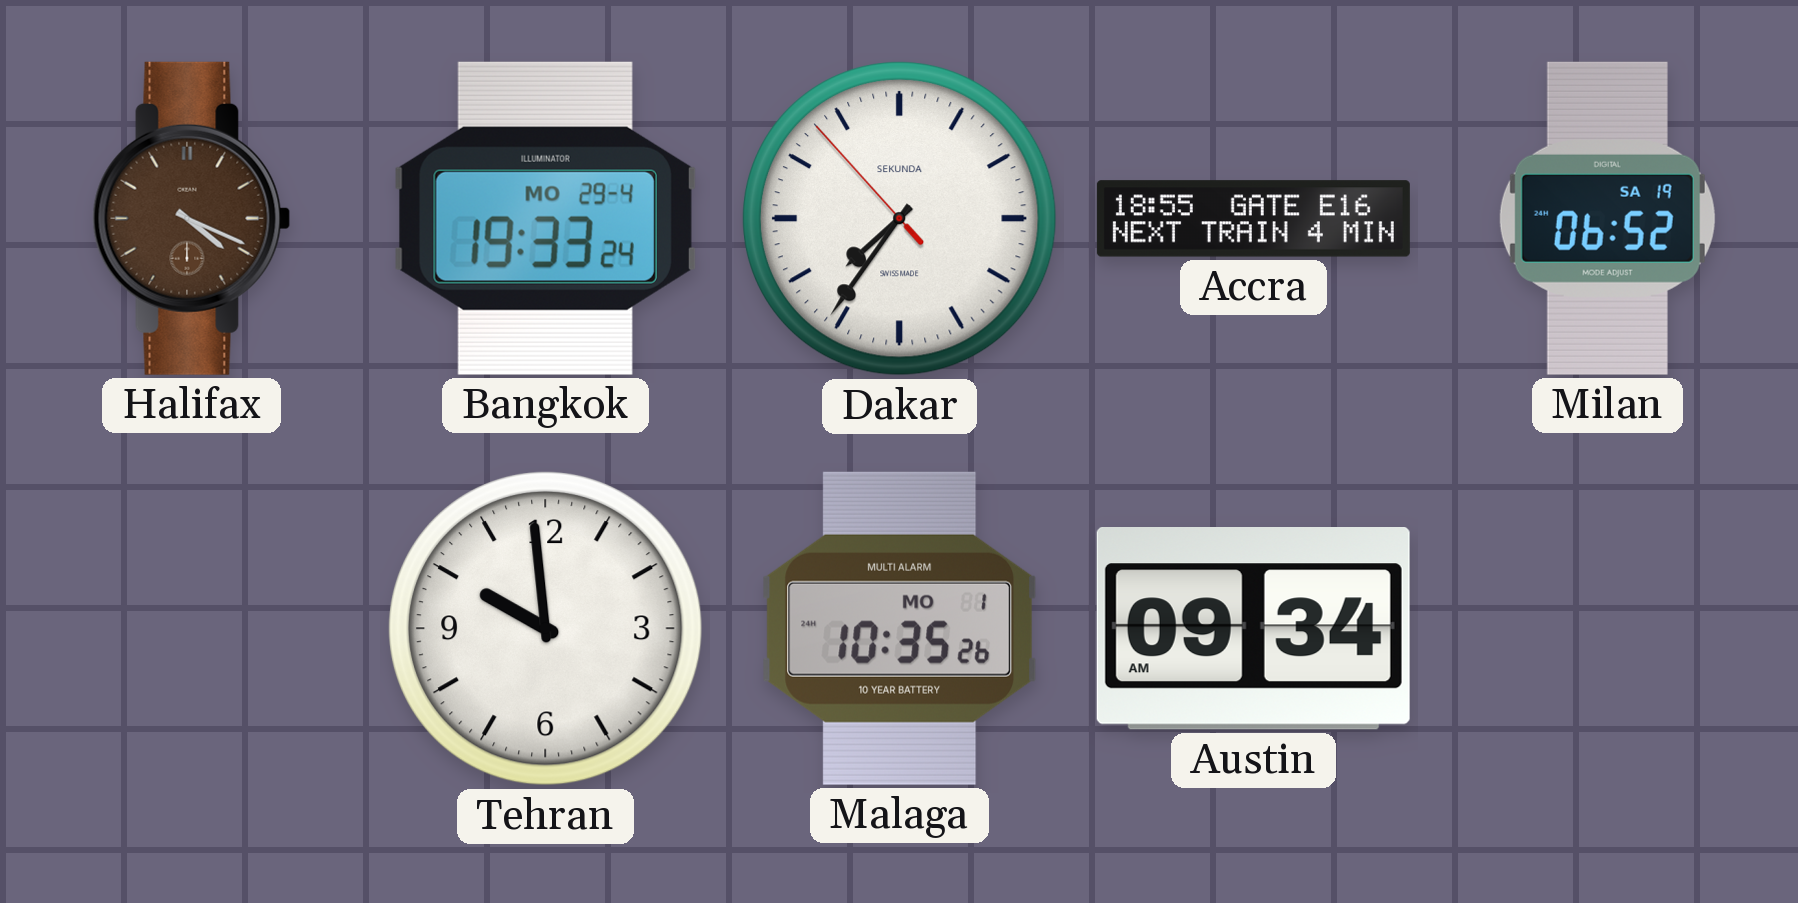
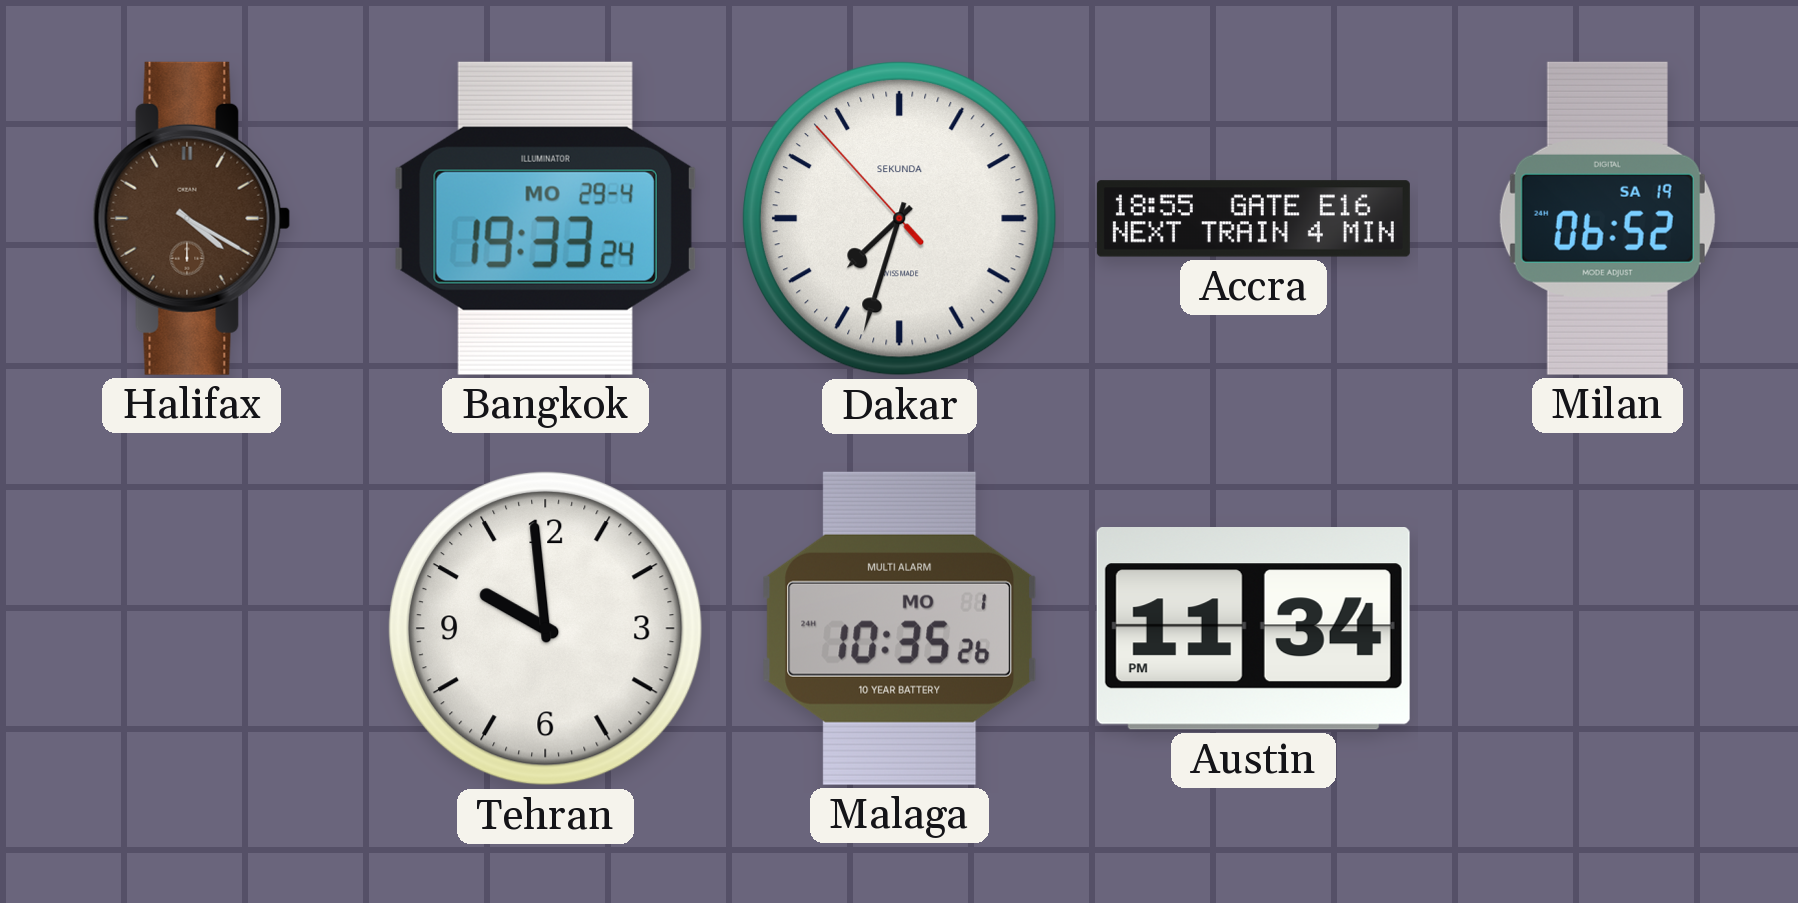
Halifax: 4:19 -> 4:20 (192, 218)
Dakar: 7:35 -> 7:32 (899, 218)
Austin: 09:34 -> 11:34 (1253, 629)
